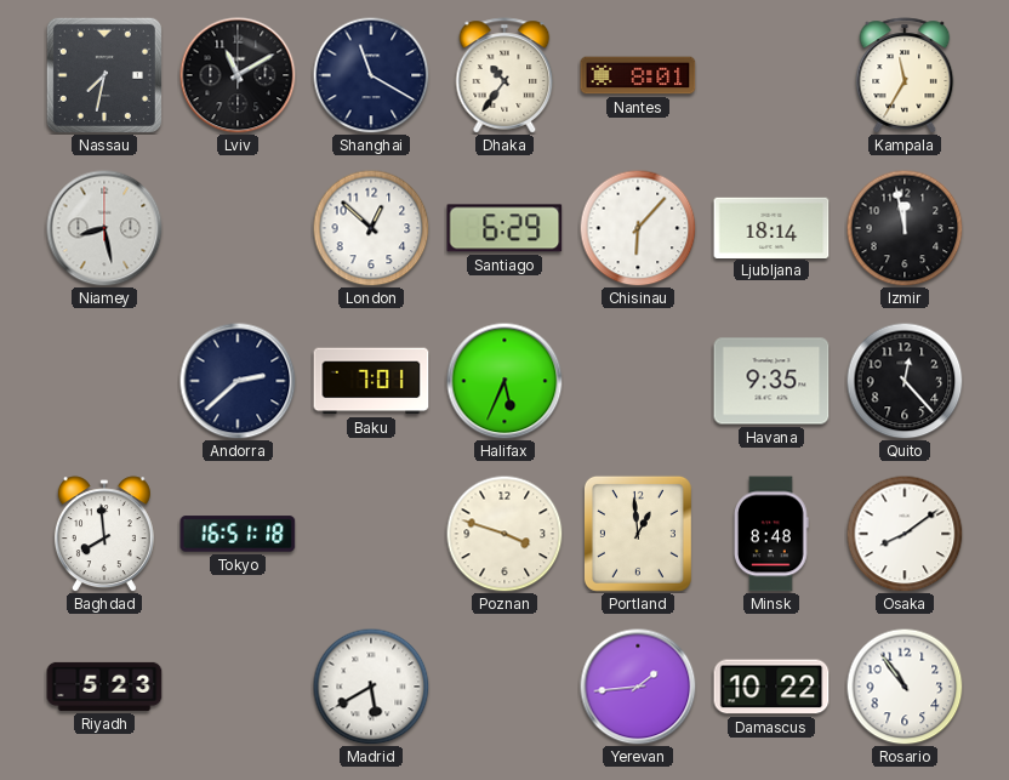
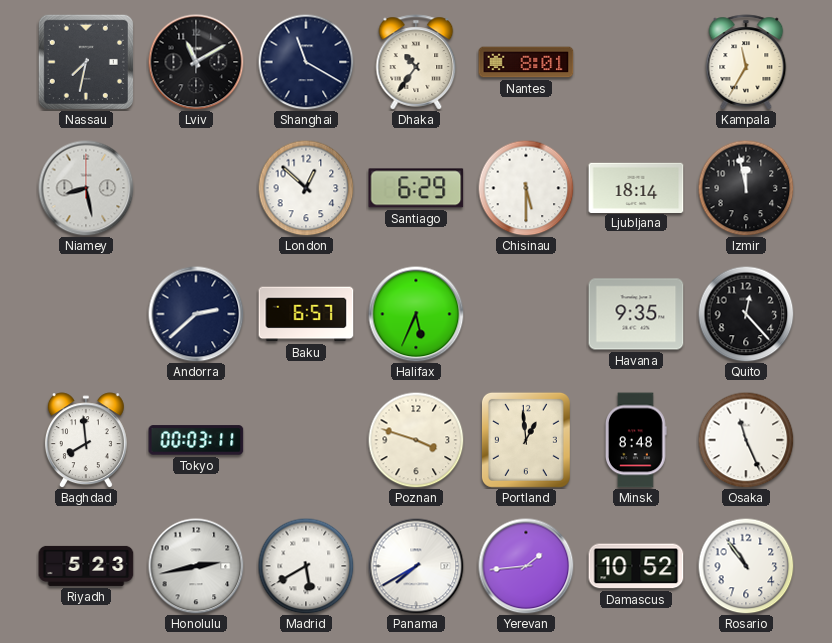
Chisinau: 6:07 -> 5:30 (526, 188)
Baku: 7:01 -> 6:57 (306, 314)
Tokyo: 16:51 -> 00:03 (196, 440)
Osaka: 8:09 -> 11:26 (746, 440)
Honolulu: none -> 2:43 (196, 566)
Panama: none -> 7:40 (416, 566)
Damascus: 10:22 -> 10:52 (636, 566)
